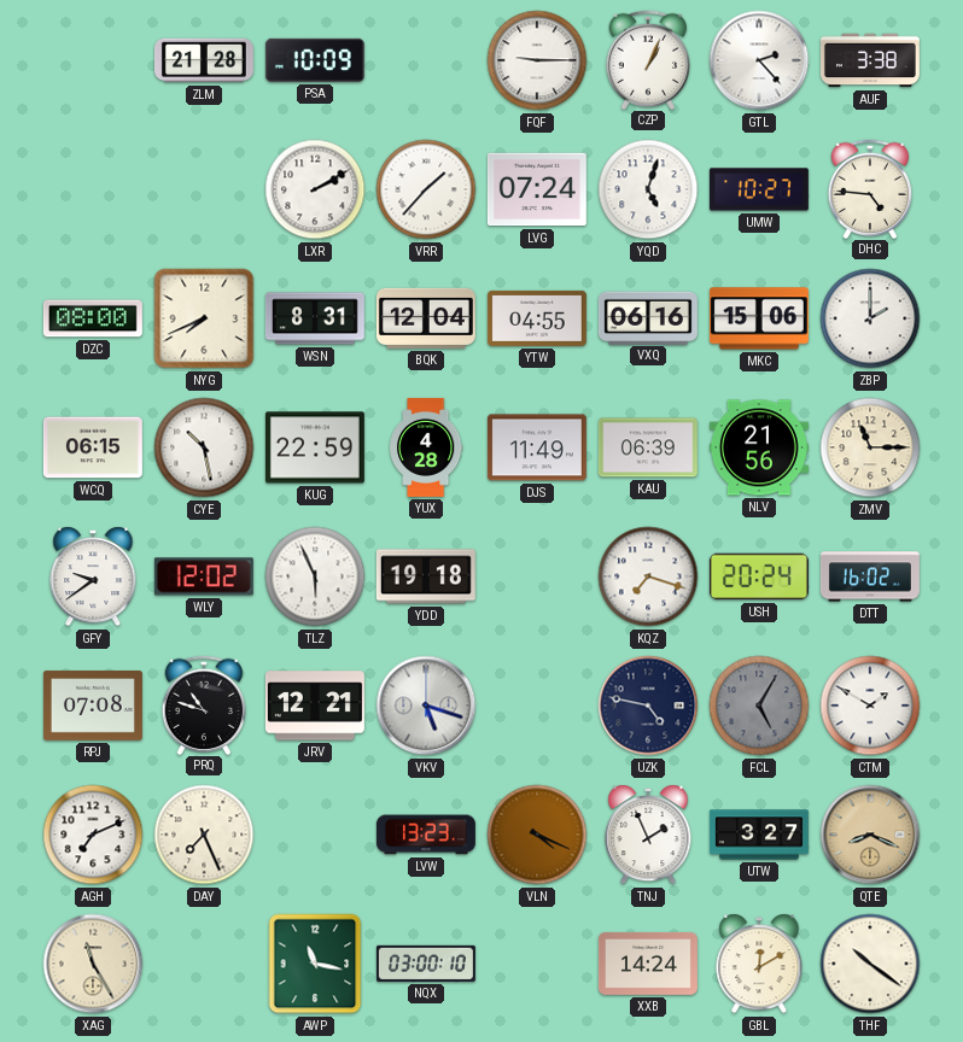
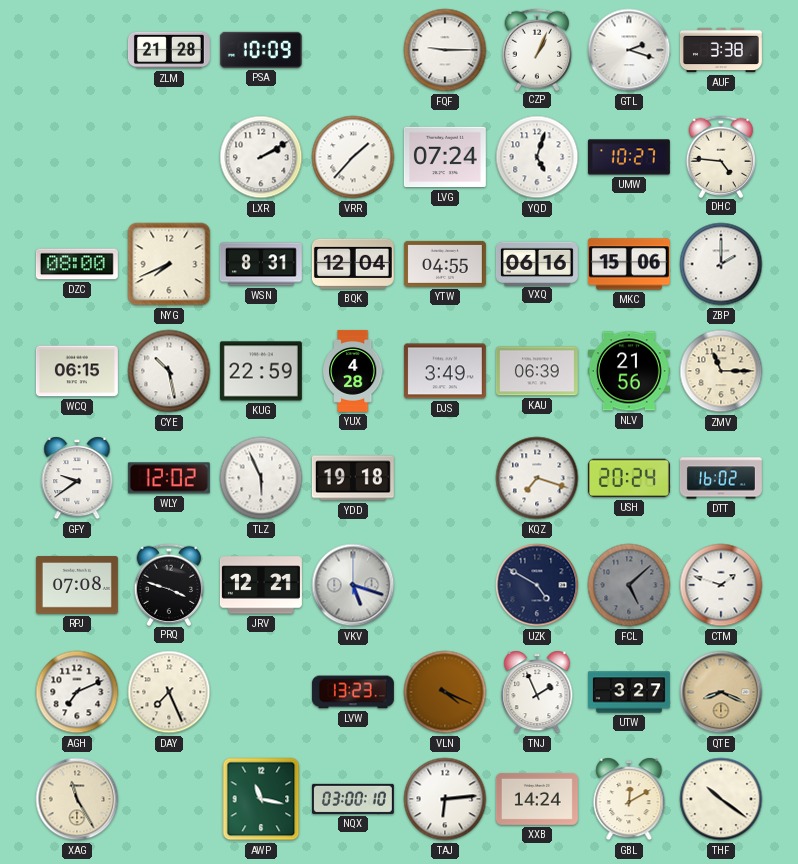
GTL: 2:23 -> 2:18 (629, 50)
DJS: 11:49 -> 3:49 (445, 371)
PRQ: 10:48 -> 3:48 (168, 584)
UZK: 4:47 -> 4:50 (537, 585)
FCL: 5:05 -> 5:08 (629, 585)
CTM: 1:50 -> 1:48 (721, 585)
TAJ: none -> 6:14 (445, 799)
